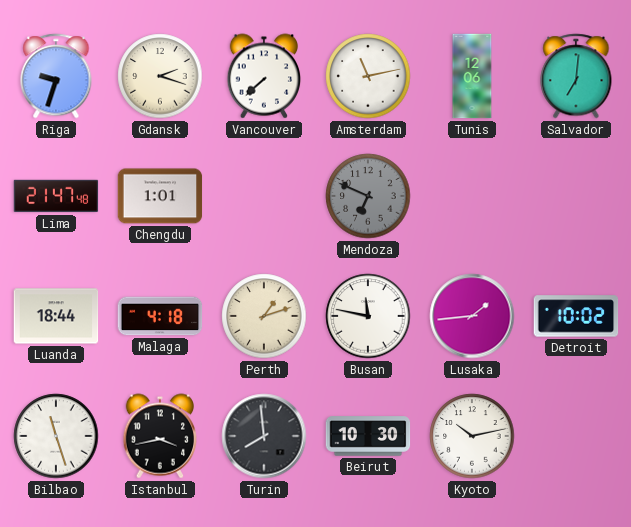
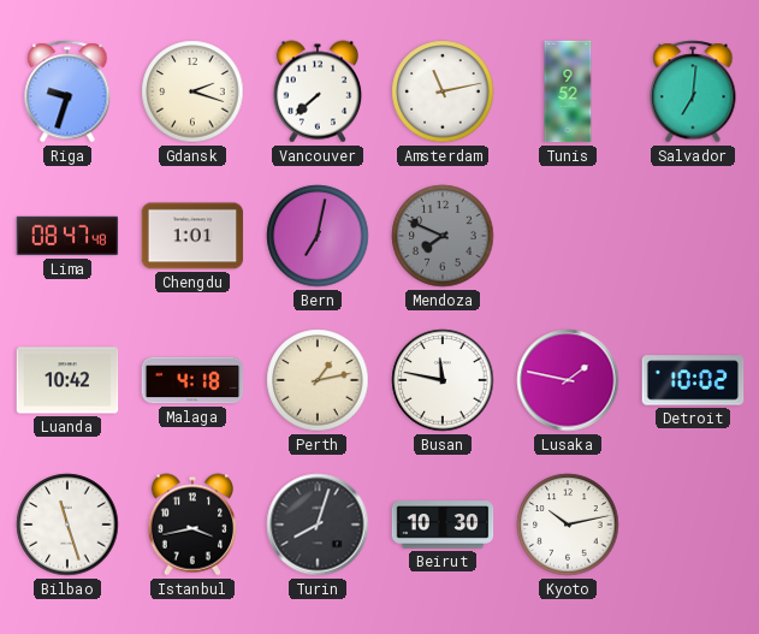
Tunis: 12:06 -> 9:52 (568, 91)
Lima: 21:47 -> 08:47 (67, 236)
Bern: none -> 7:02 (318, 236)
Mendoza: 6:49 -> 7:49 (443, 236)
Luanda: 18:44 -> 10:42 (67, 380)
Perth: 1:12 -> 1:13 (318, 380)
Lusaka: 1:44 -> 1:47 (568, 380)
Turin: 7:59 -> 8:03 (318, 525)
